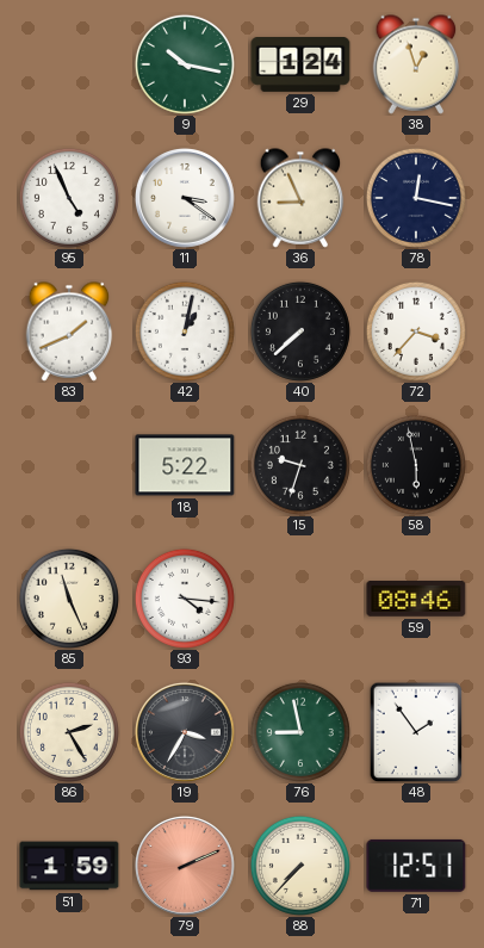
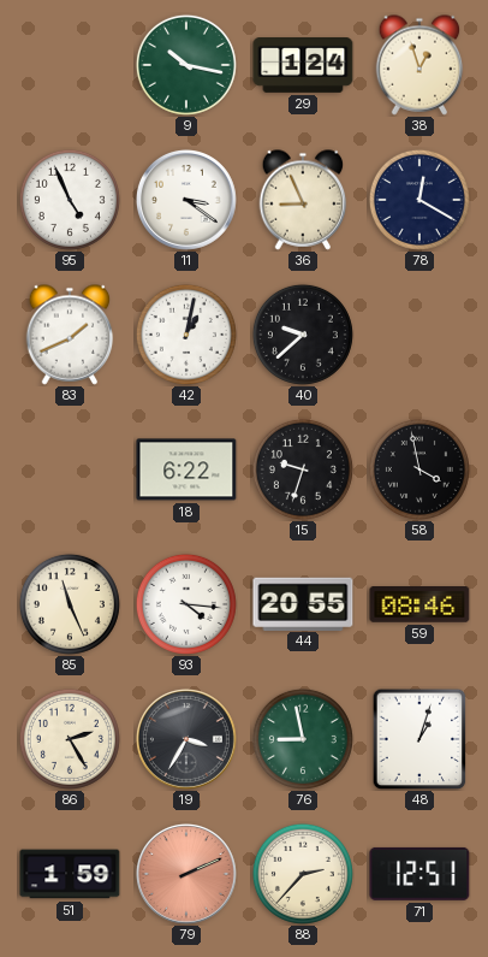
78: 12:17 -> 12:20 (419, 200)
40: 7:38 -> 9:38 (303, 335)
72: 3:37 -> none (416, 332)
18: 5:22 -> 6:22 (186, 469)
58: 5:58 -> 3:58 (419, 469)
44: none -> 20:55 (303, 603)
48: 1:54 -> 1:03 (419, 739)
88: 7:37 -> 2:37 (303, 874)
